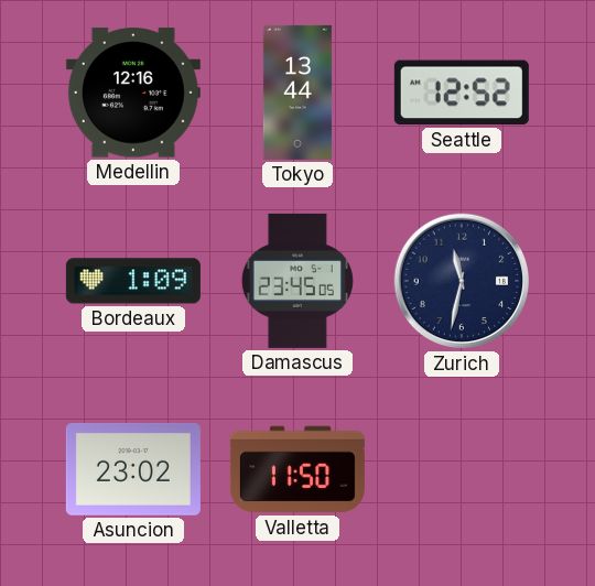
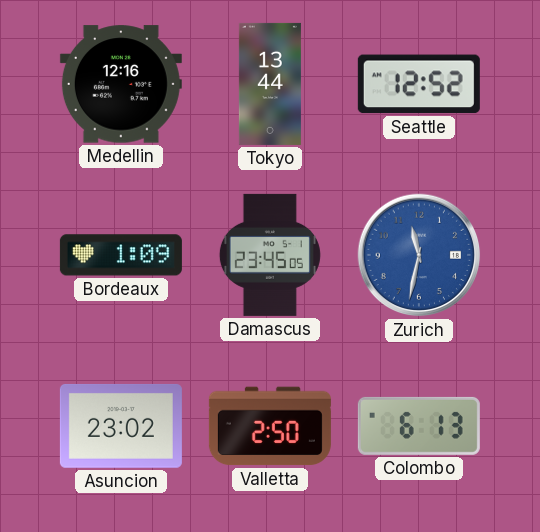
Zurich dial: navy -> blue (419, 255)
Valletta: 11:50 -> 2:50 (270, 426)
Colombo: none -> 6:13 (419, 426)
